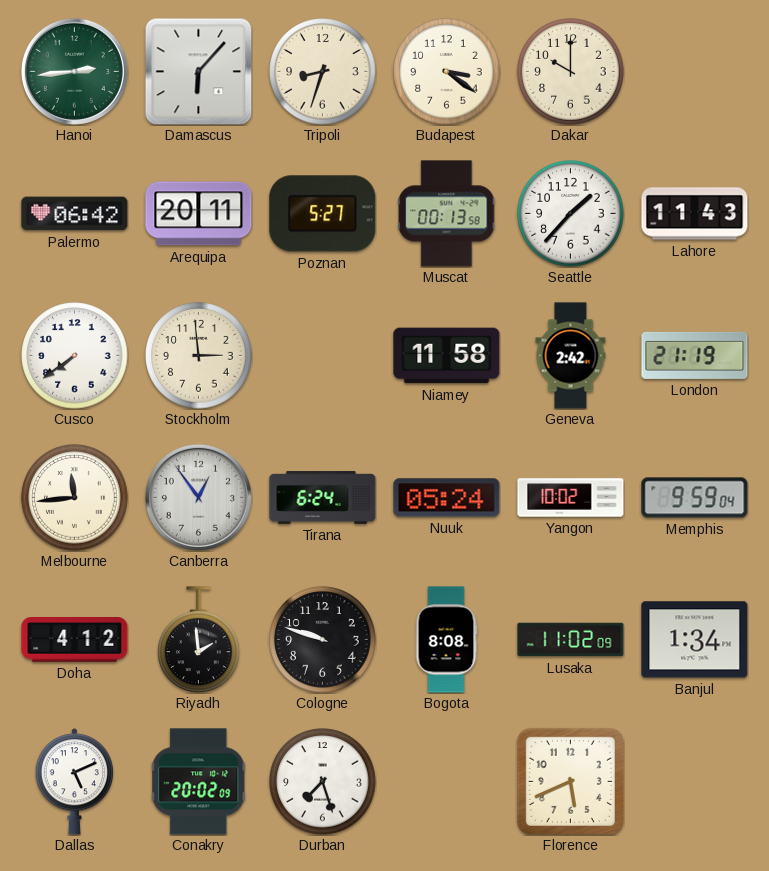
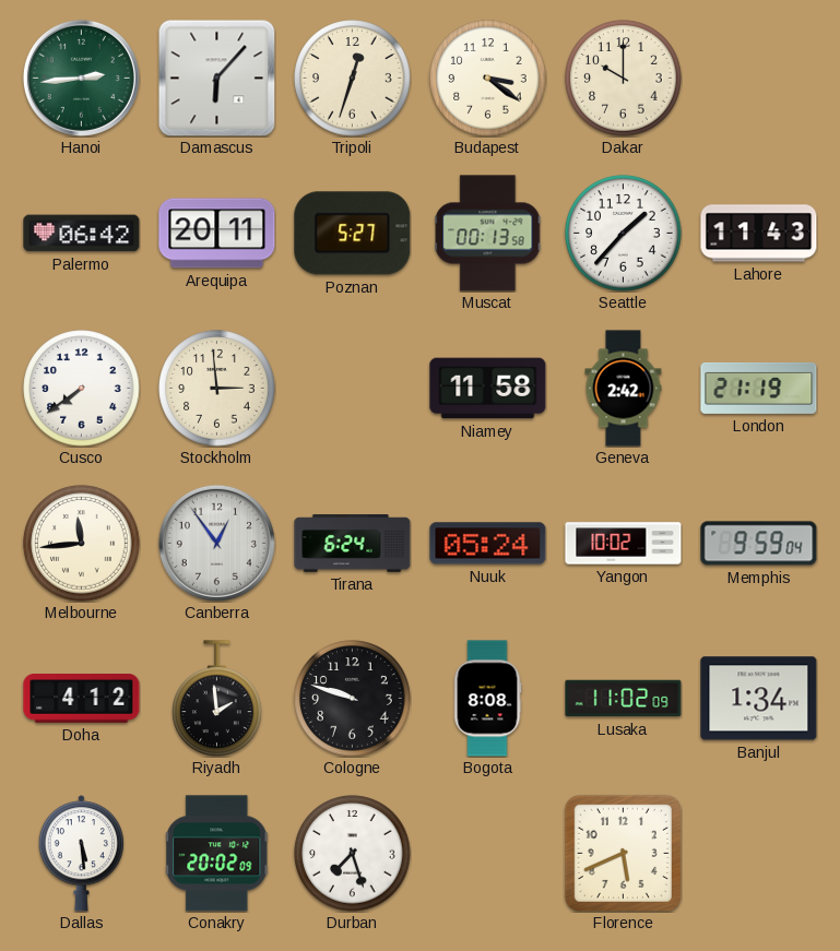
Tripoli: 8:33 -> 12:33 (353, 79)
Dallas: 5:11 -> 5:29 (81, 854)
